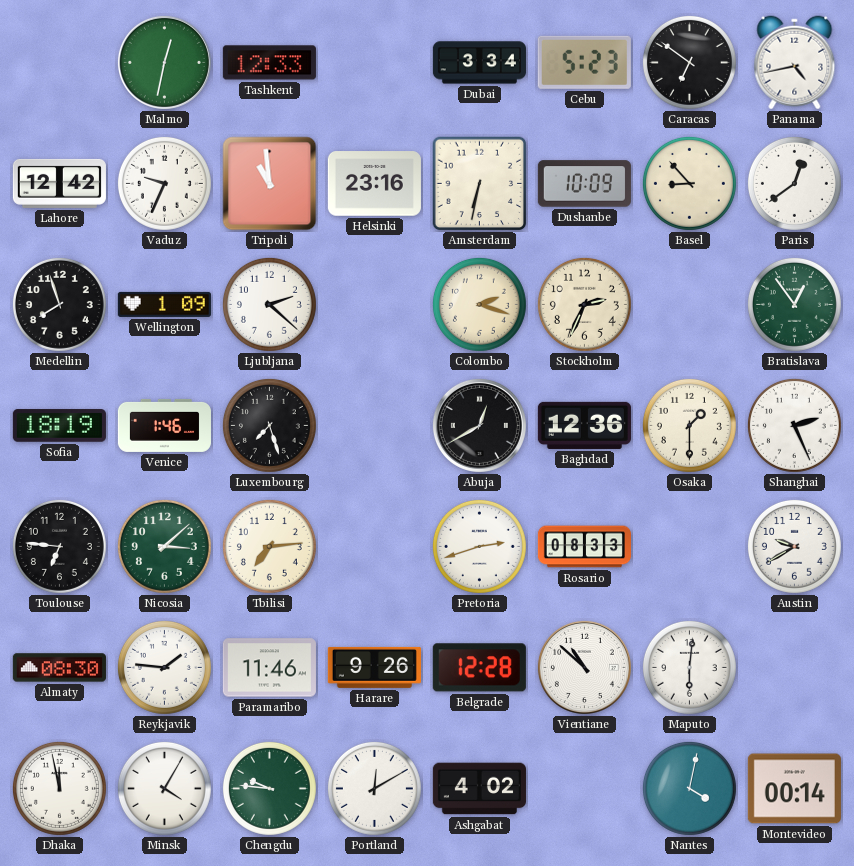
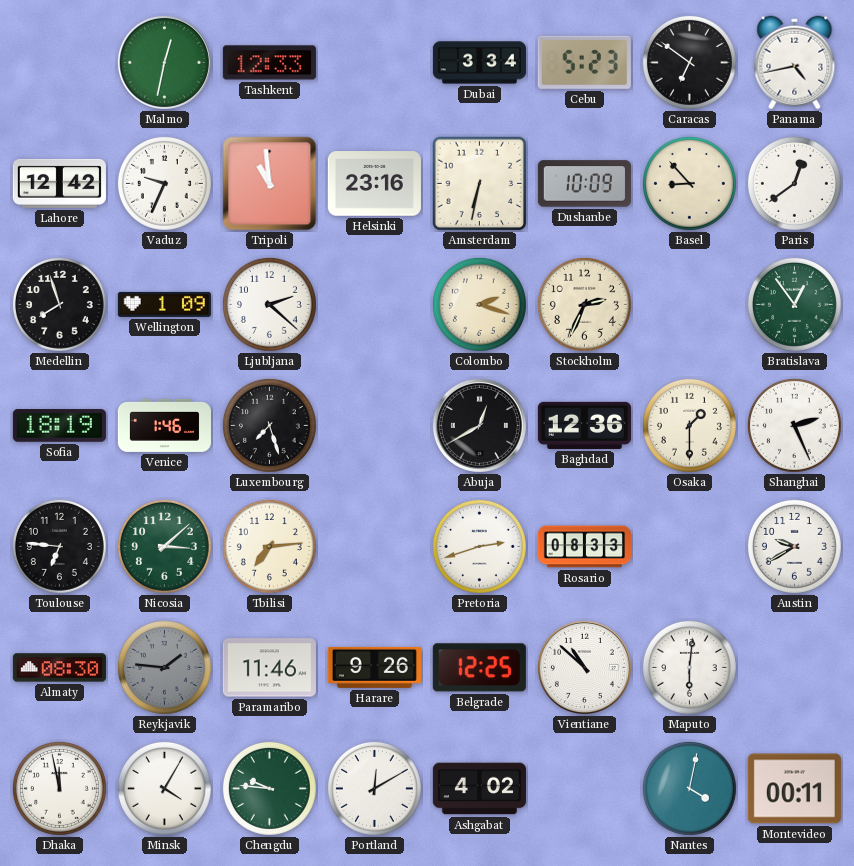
Reykjavik dial: white -> grey (164, 667)
Belgrade: 12:28 -> 12:25 (479, 668)
Montevideo: 00:14 -> 00:11 (794, 789)
